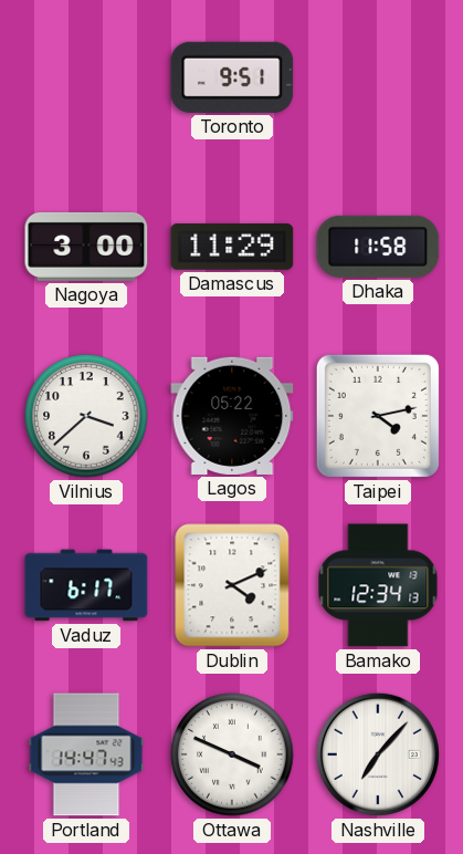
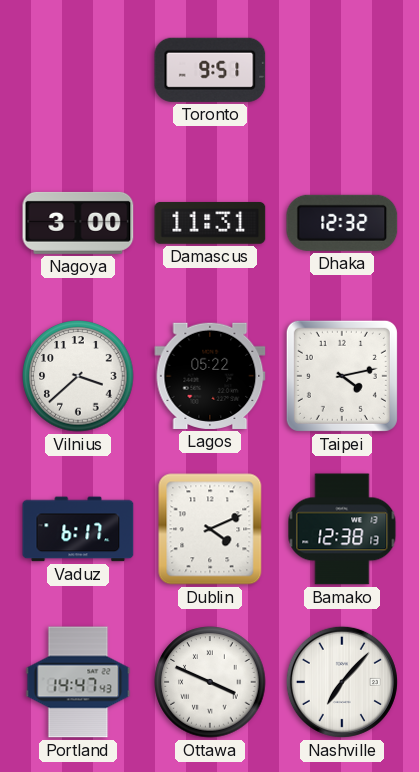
Damascus: 11:29 -> 11:31 (210, 223)
Dhaka: 11:58 -> 12:32 (342, 223)
Bamako: 12:34 -> 12:38 (342, 529)
